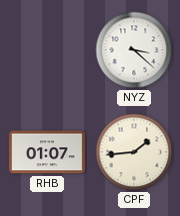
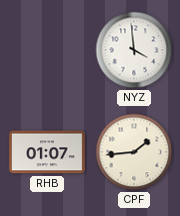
NYZ: 3:22 -> 3:59 (134, 50)
